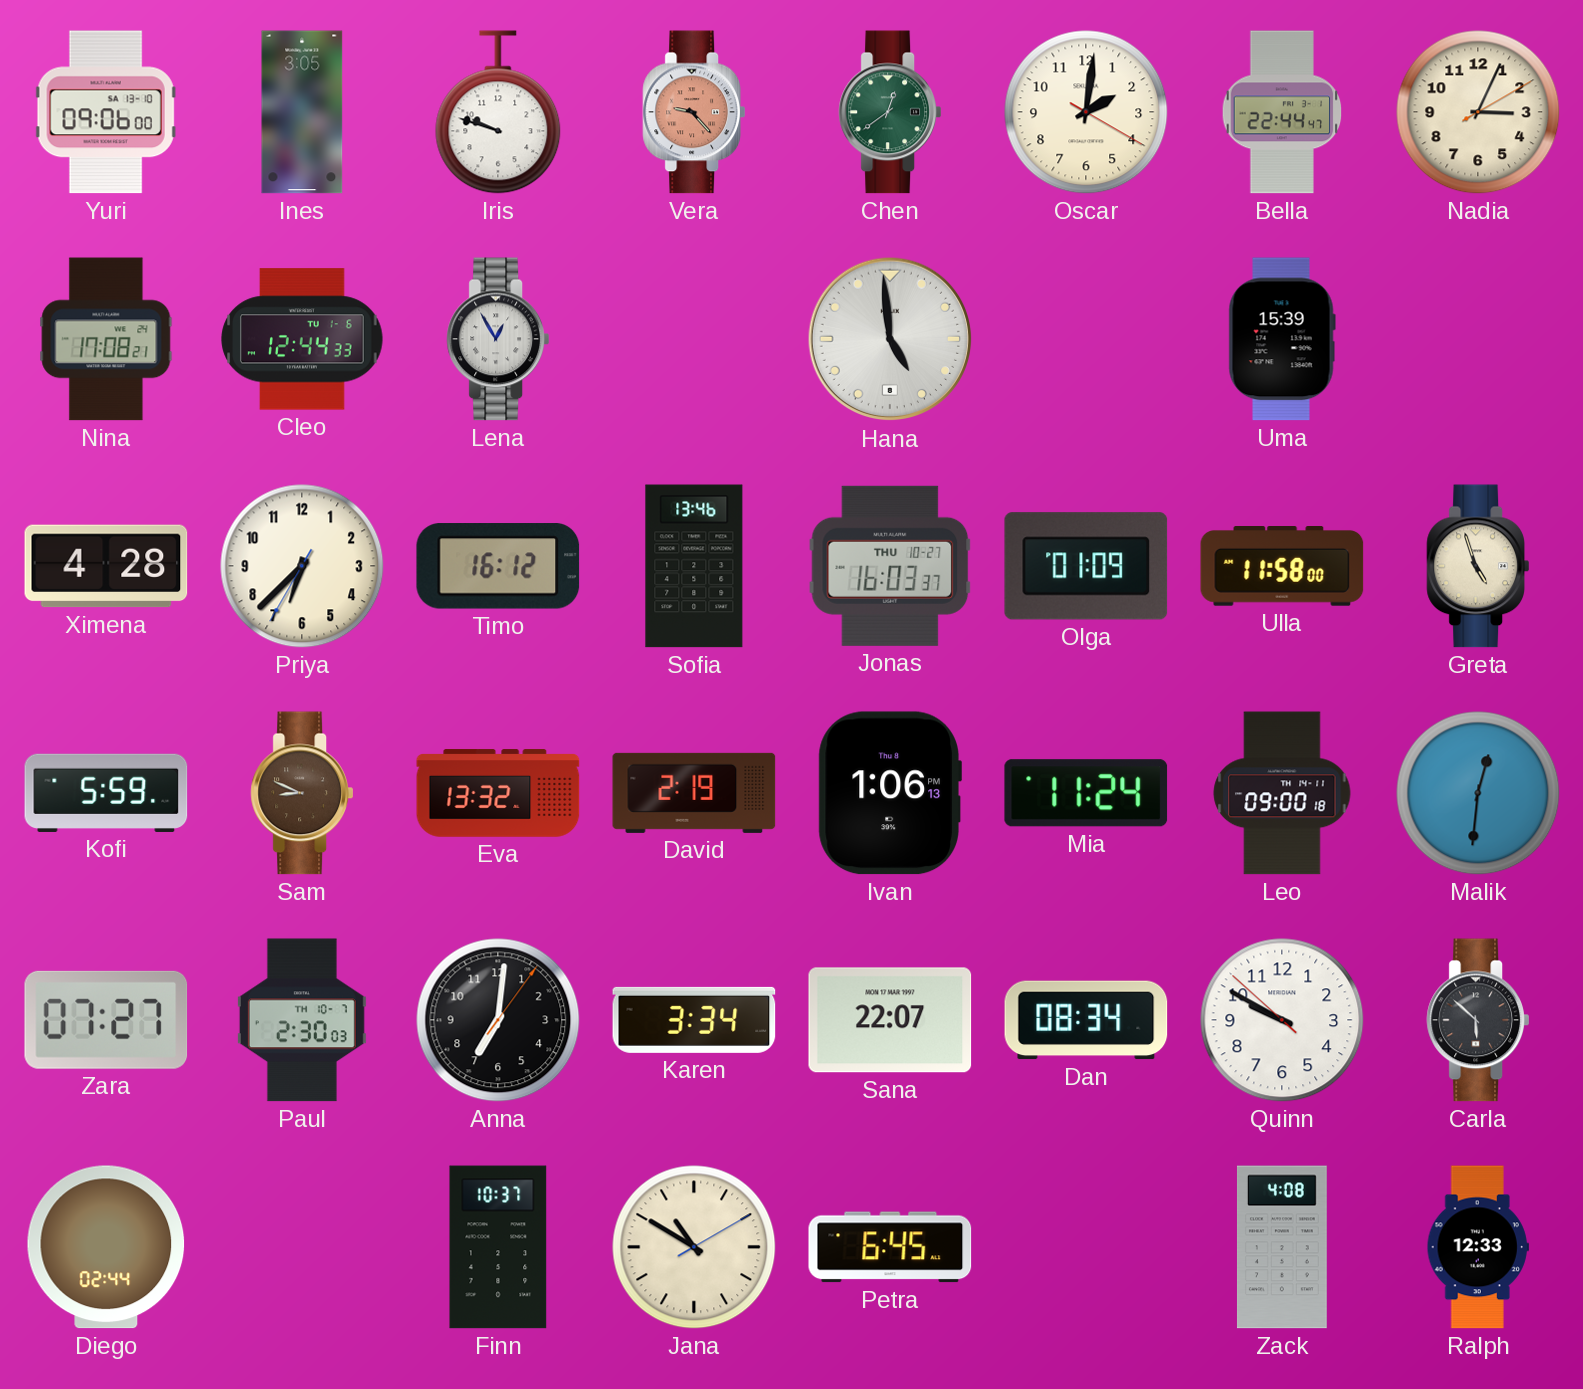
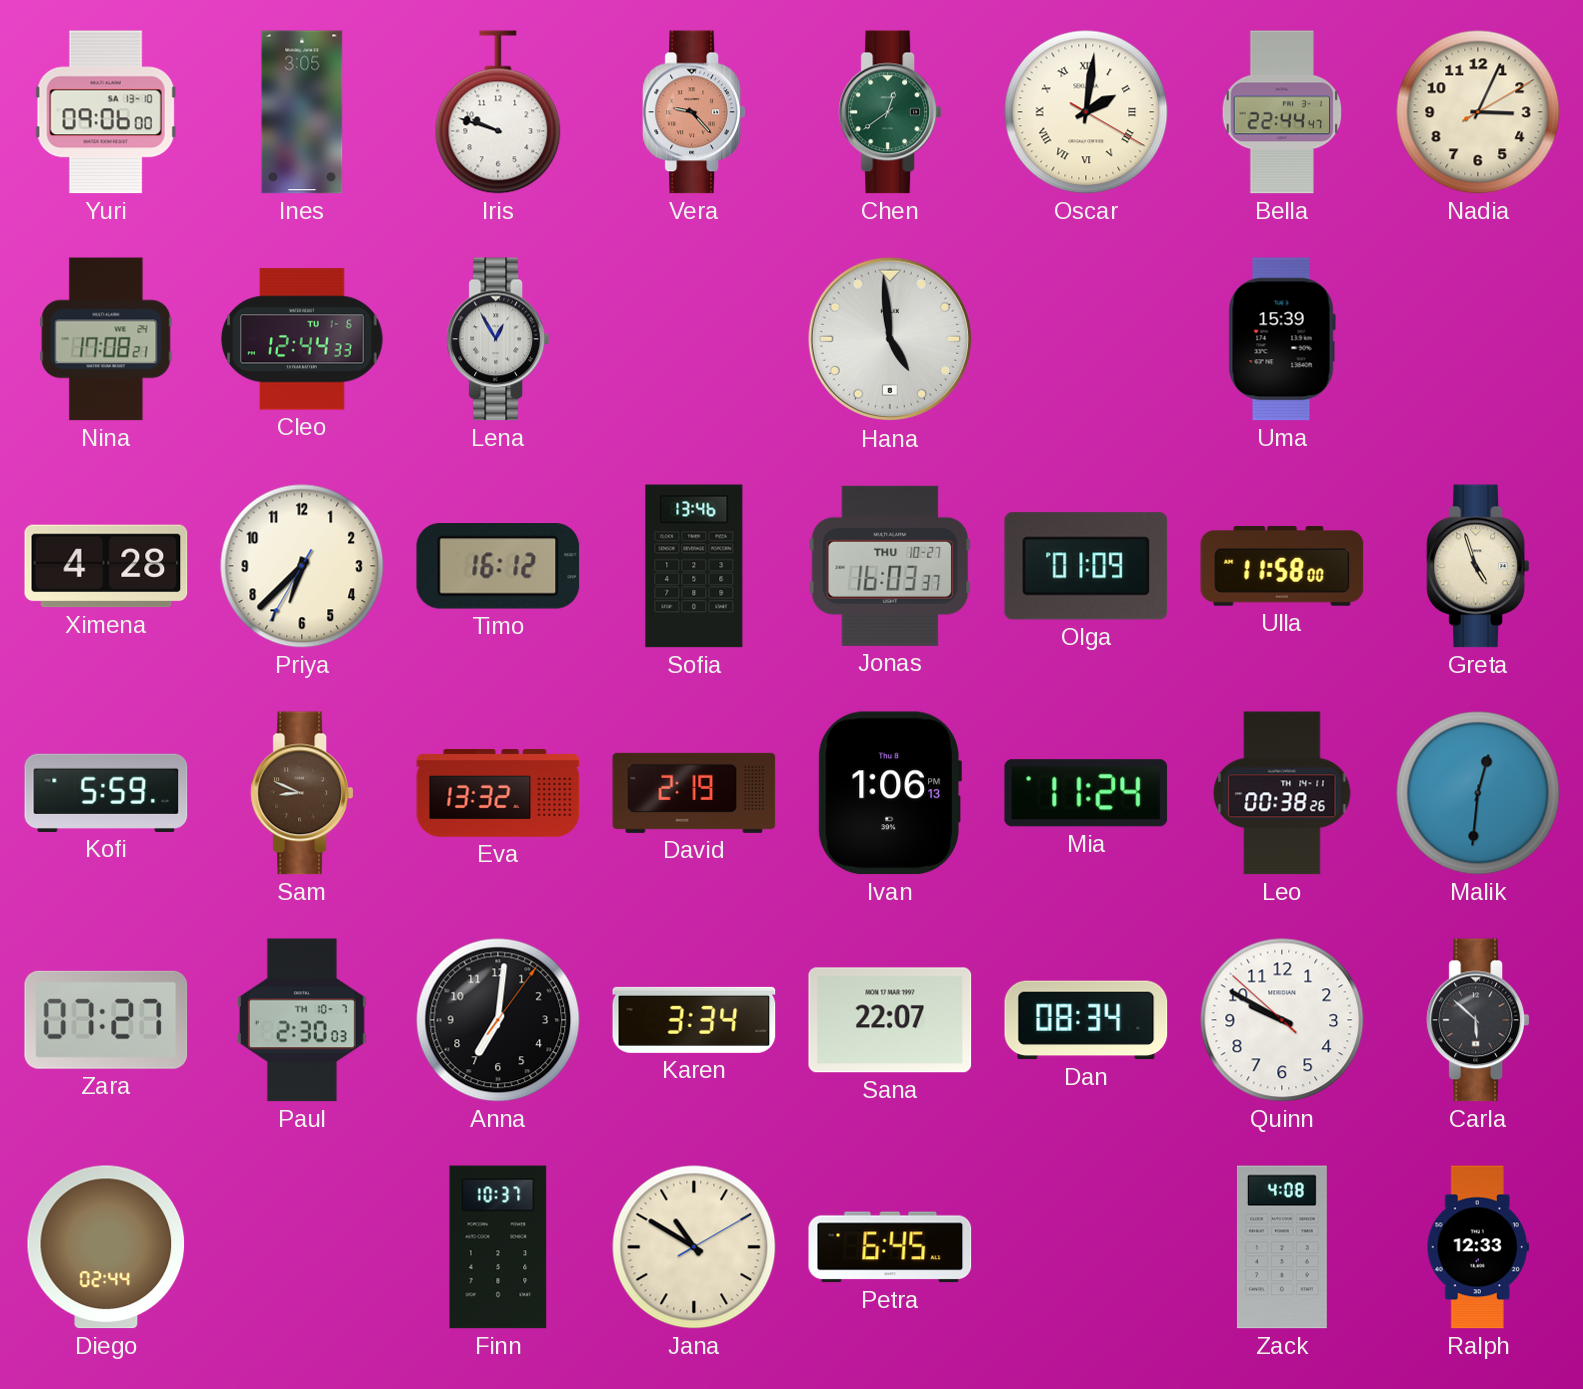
Oscar numerals: Arabic -> Roman (1086, 112)
Leo: 09:00 -> 00:38 (1282, 793)
